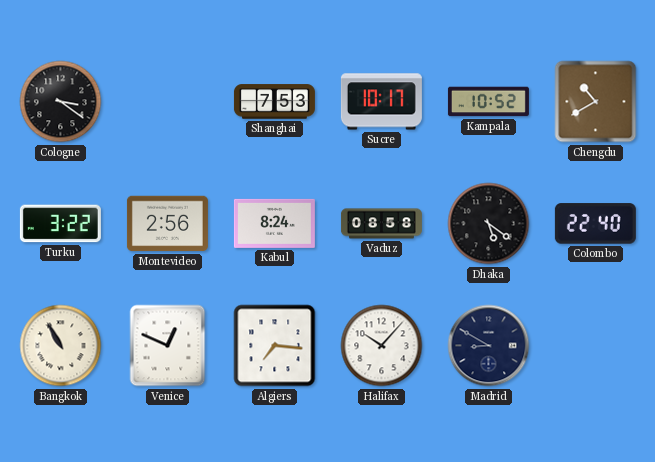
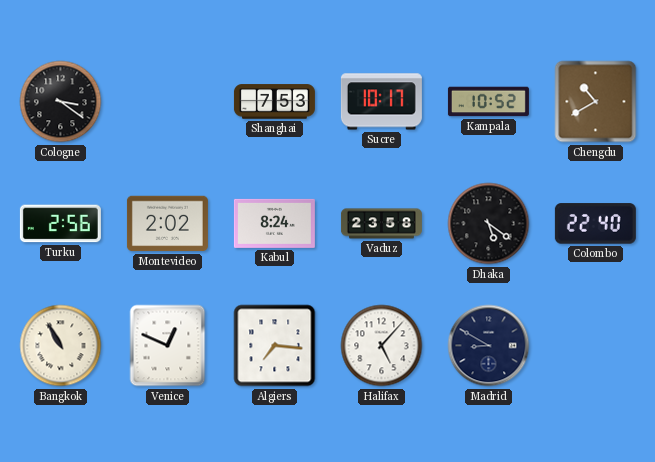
Turku: 3:22 -> 2:56 (60, 224)
Montevideo: 2:56 -> 2:02 (167, 224)
Vaduz: 08:58 -> 23:58 (381, 224)
Halifax: 10:07 -> 5:07 (382, 346)
